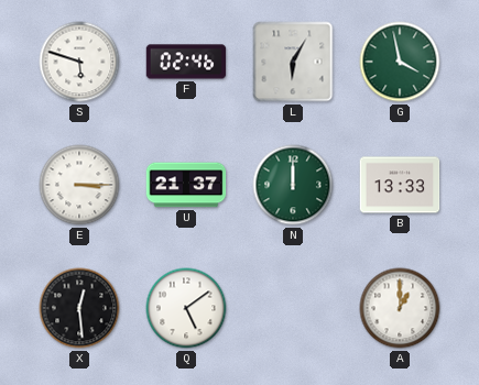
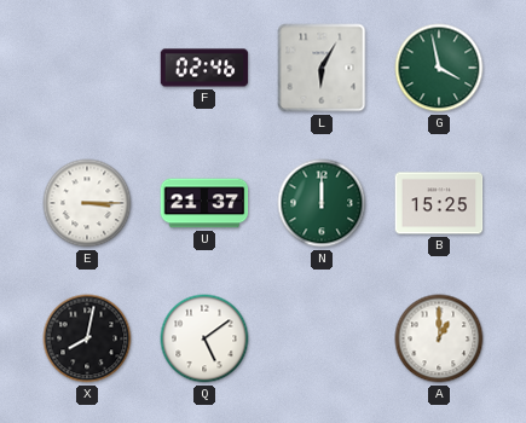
S: 5:48 -> none (79, 62)
B: 13:33 -> 15:25 (439, 203)
X: 12:29 -> 8:02 (87, 338)
